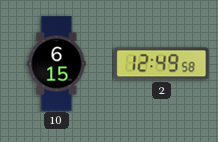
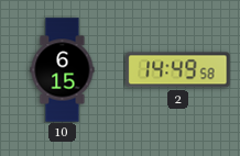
2: 12:49 -> 14:49 (178, 70)
